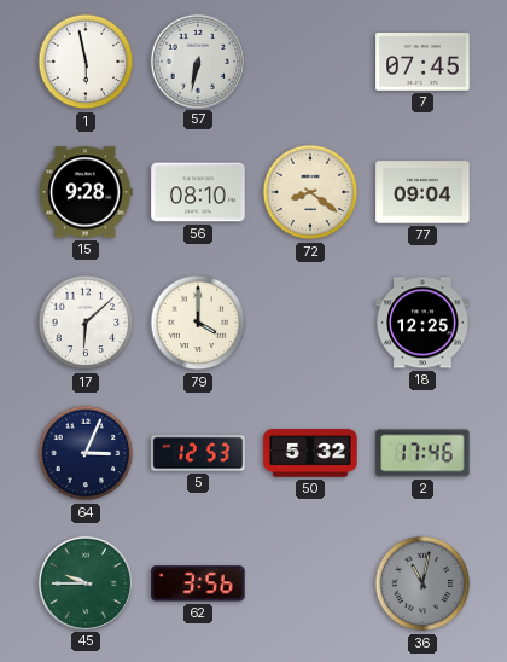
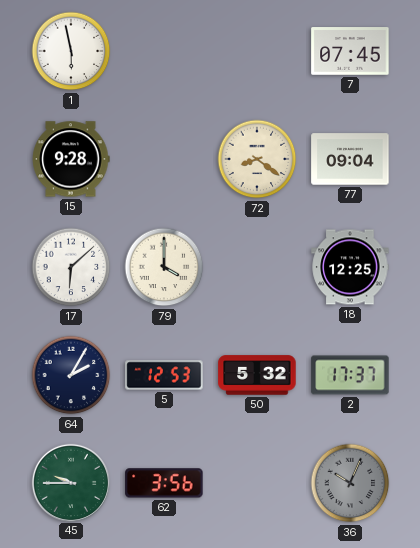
57: 6:32 -> none (197, 60)
56: 08:10 -> none (198, 192)
64: 3:04 -> 2:05 (71, 375)
2: 17:46 -> 17:37 (350, 375)
36: 11:02 -> 10:04 (350, 483)
